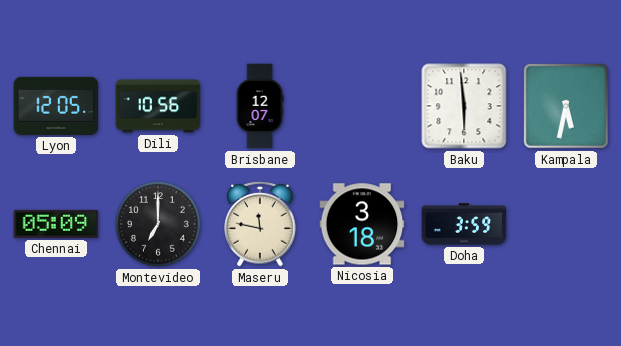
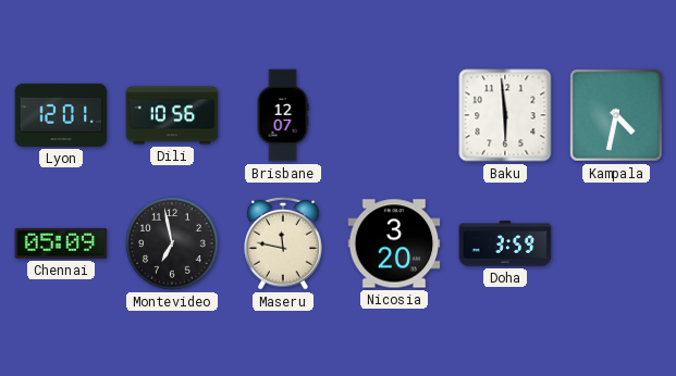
Lyon: 12:05 -> 12:01 (61, 115)
Kampala: 5:32 -> 4:32 (616, 115)
Montevideo: 7:00 -> 6:58 (172, 243)
Nicosia: 3:18 -> 3:20 (394, 243)
